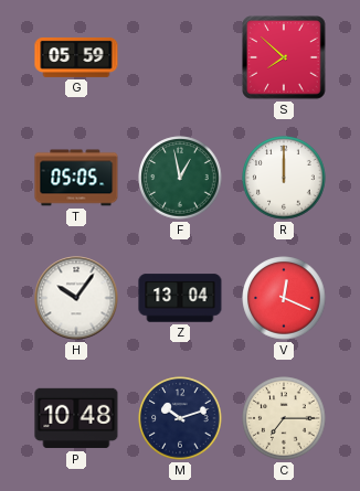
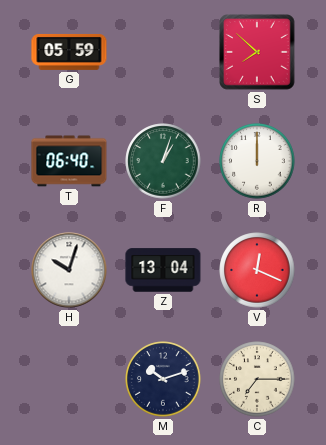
T: 05:05 -> 06:40 (69, 161)
F: 12:58 -> 1:03 (163, 161)
H: 10:06 -> 10:03 (69, 270)
P: 10:48 -> none (76, 418)
